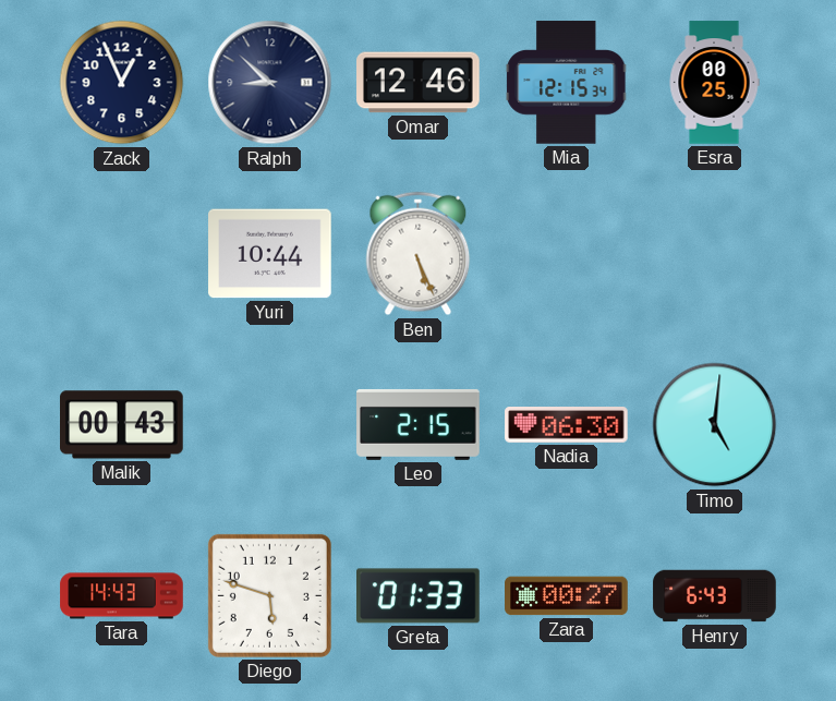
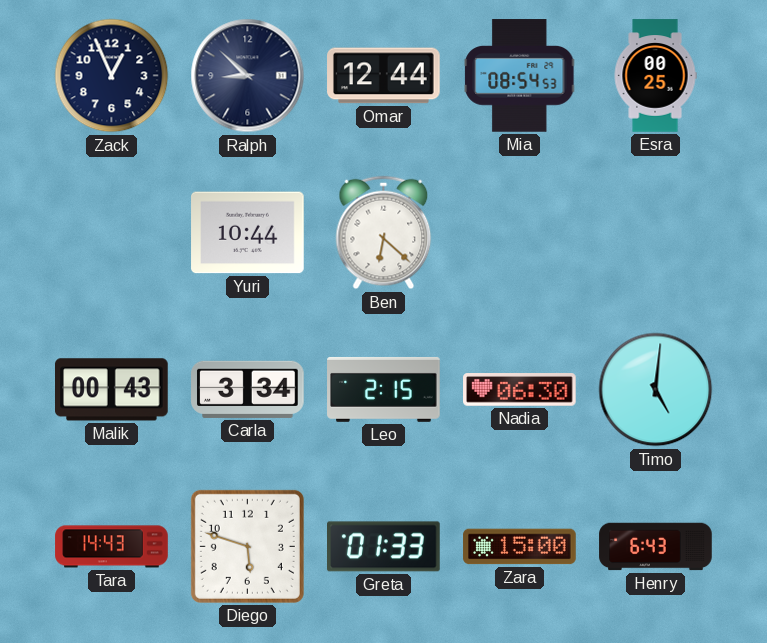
Omar: 12:46 -> 12:44 (384, 76)
Mia: 12:15 -> 08:54 (520, 76)
Ben: 5:26 -> 6:22 (384, 233)
Carla: none -> 3:34 (248, 389)
Zara: 00:27 -> 15:00 (520, 547)
